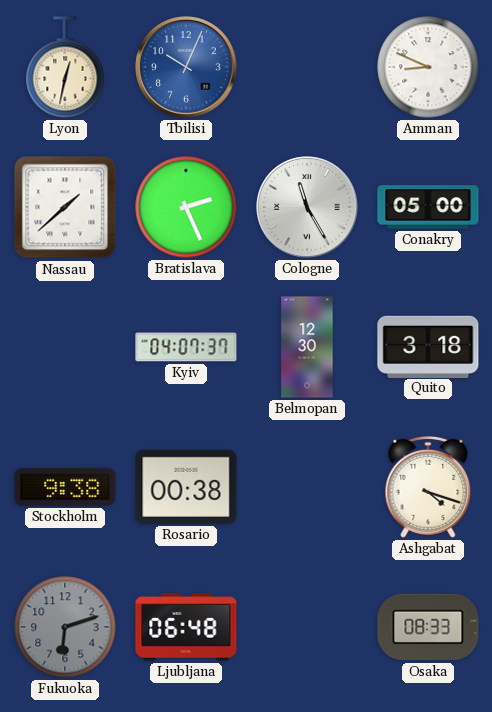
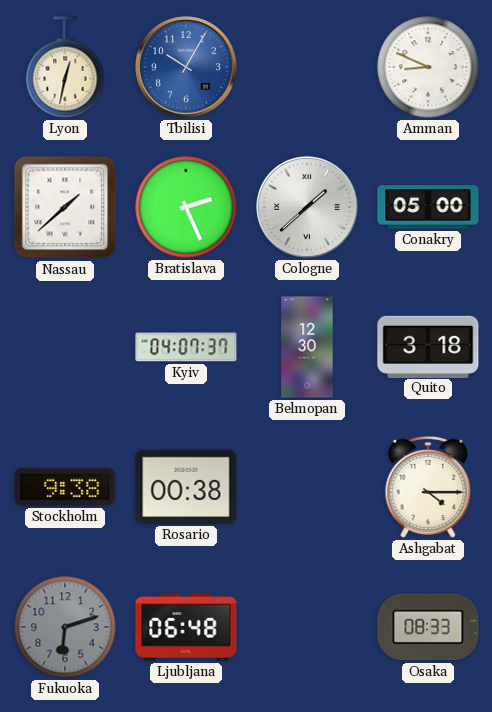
Tbilisi: 10:04 -> 10:05 (186, 67)
Cologne: 11:25 -> 1:38 (307, 207)
Ashgabat: 4:18 -> 4:15 (428, 487)
